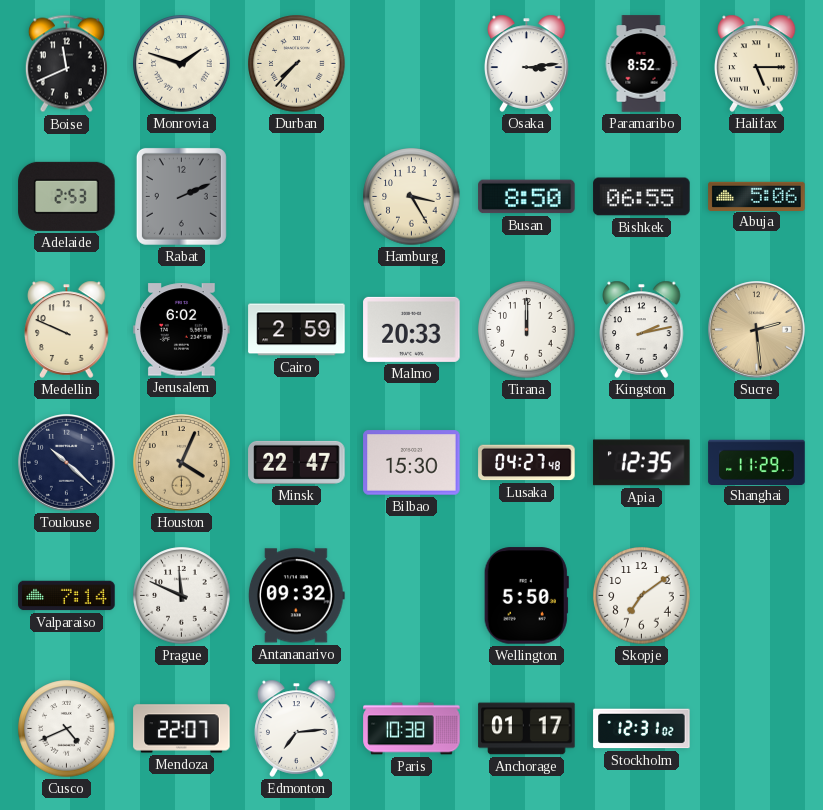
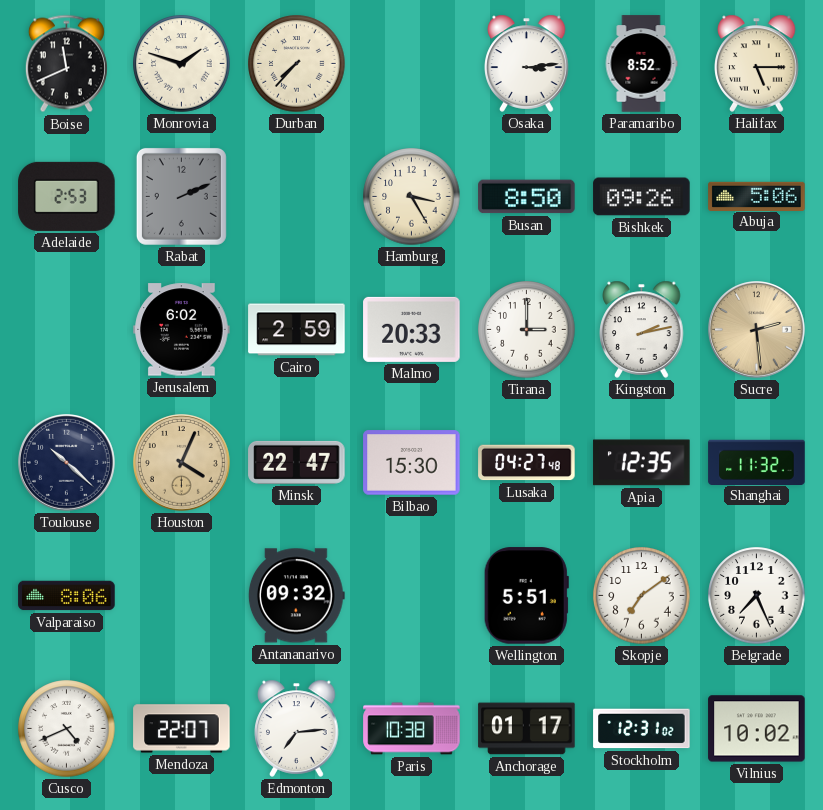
Bishkek: 06:55 -> 09:26 (642, 197)
Medellin: 9:49 -> none (67, 329)
Tirana: 12:00 -> 3:00 (527, 330)
Shanghai: 11:29 -> 11:32 (757, 462)
Valparaiso: 7:14 -> 8:06 (67, 596)
Prague: 11:49 -> none (182, 596)
Wellington: 5:50 -> 5:51 (526, 596)
Belgrade: none -> 7:26 (757, 596)
Vilnius: none -> 10:02 (757, 729)
